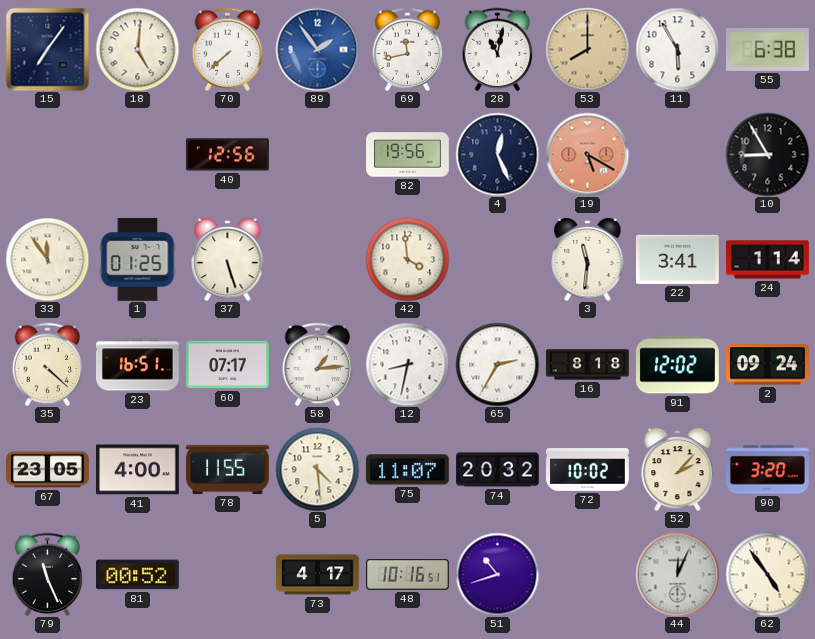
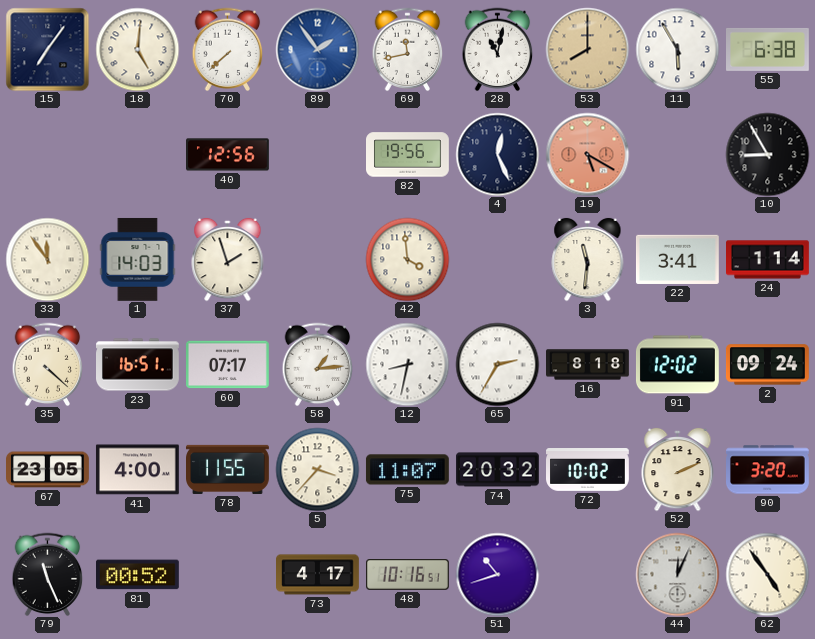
1: 01:25 -> 14:03 (138, 259)
37: 5:27 -> 1:57 (228, 259)
5: 4:29 -> 3:37 (317, 469)
52: 2:07 -> 2:11 (678, 469)
